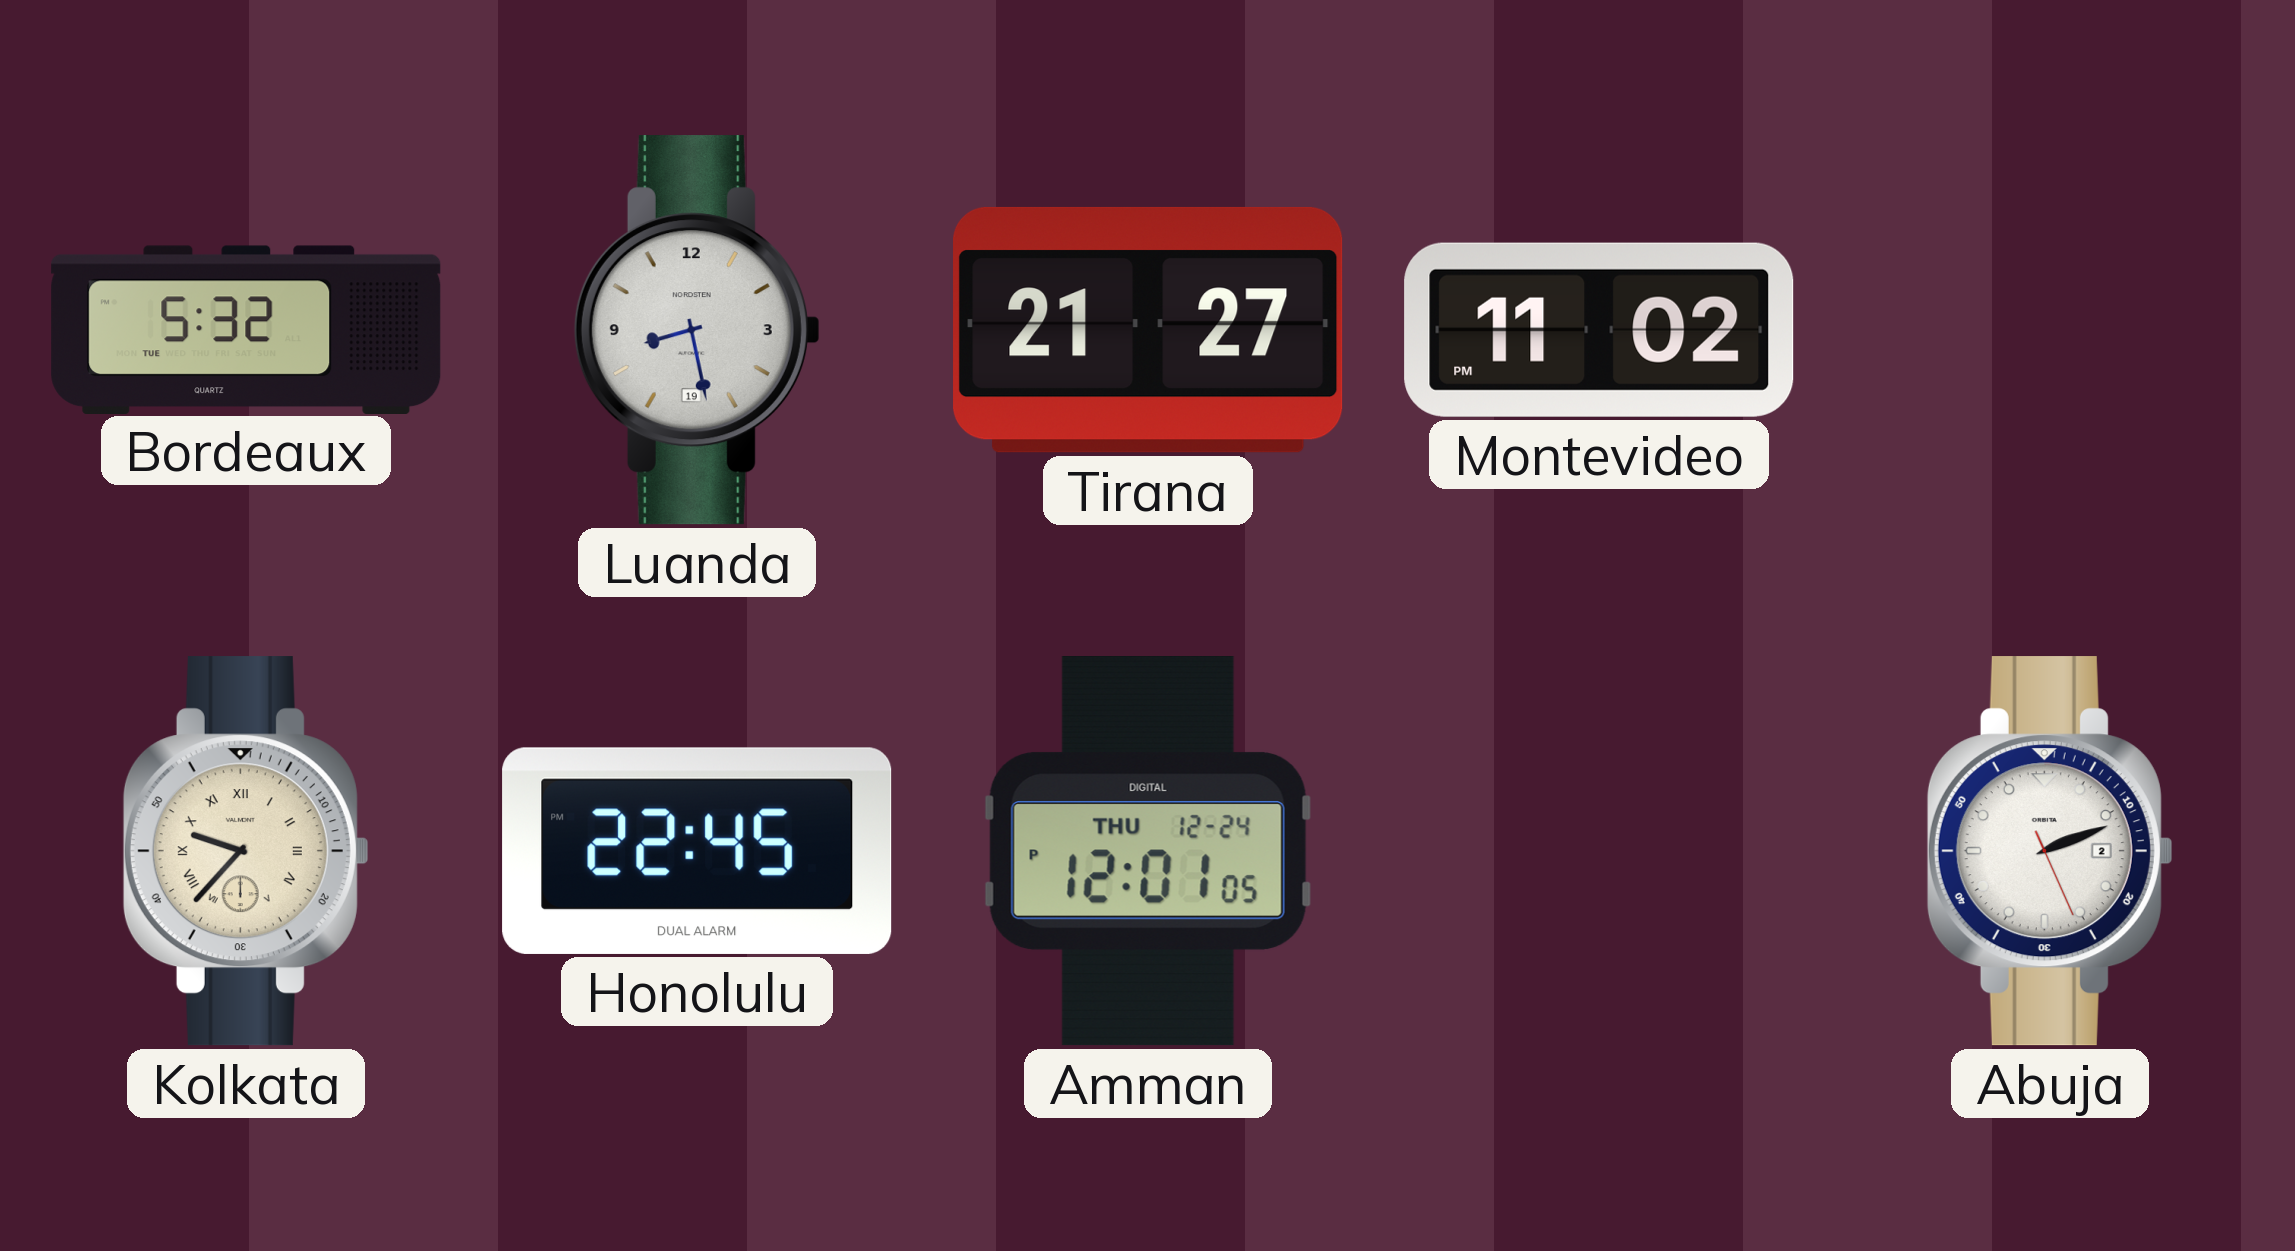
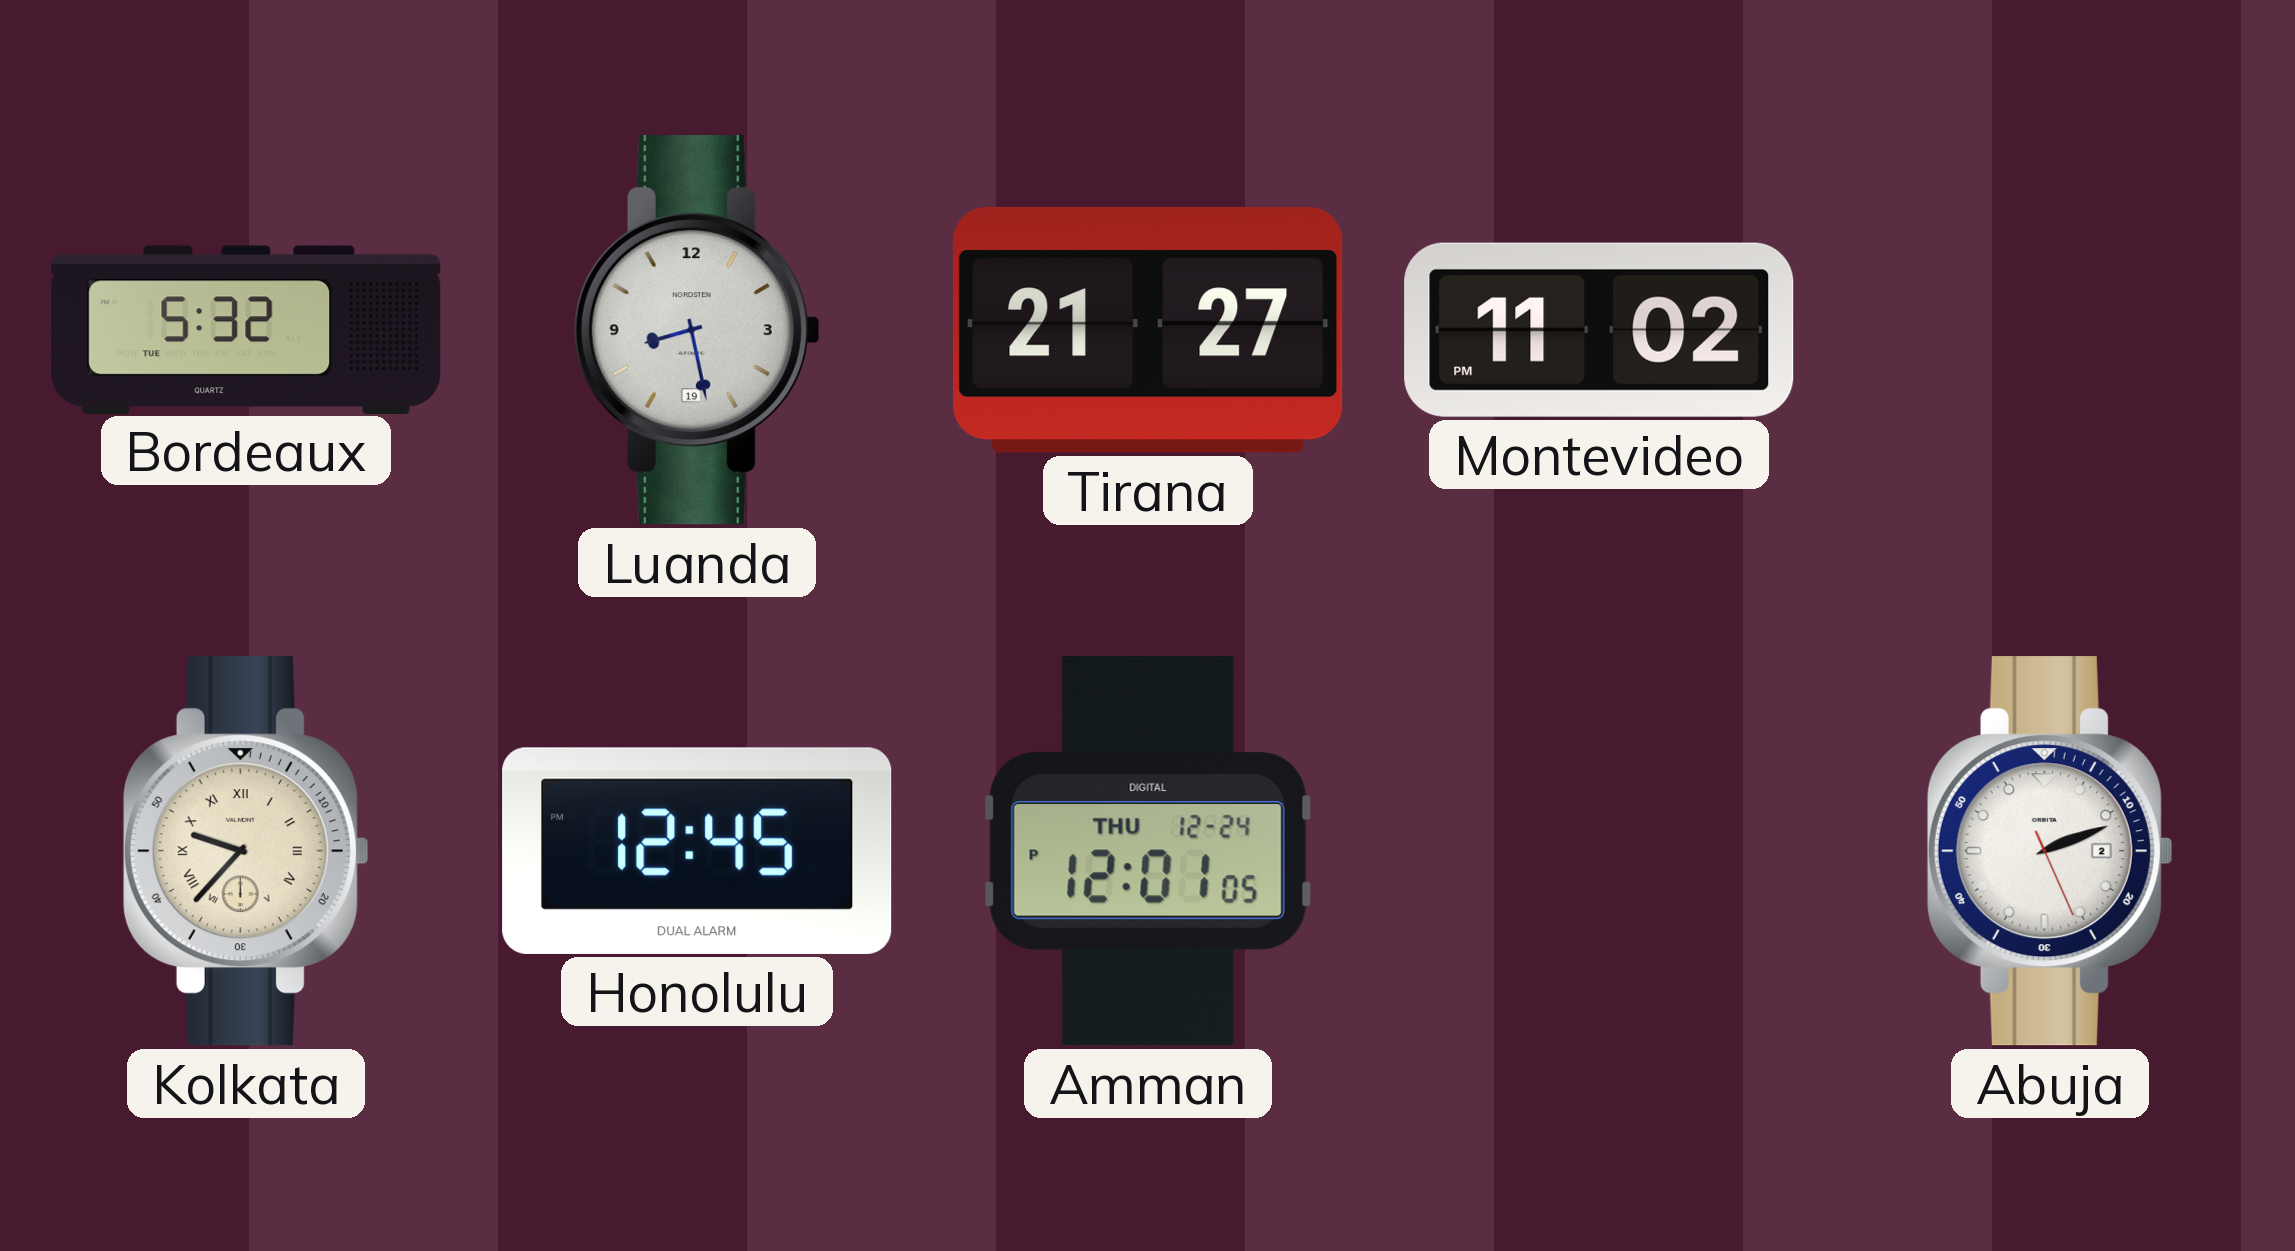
Honolulu: 22:45 -> 12:45 (697, 851)
